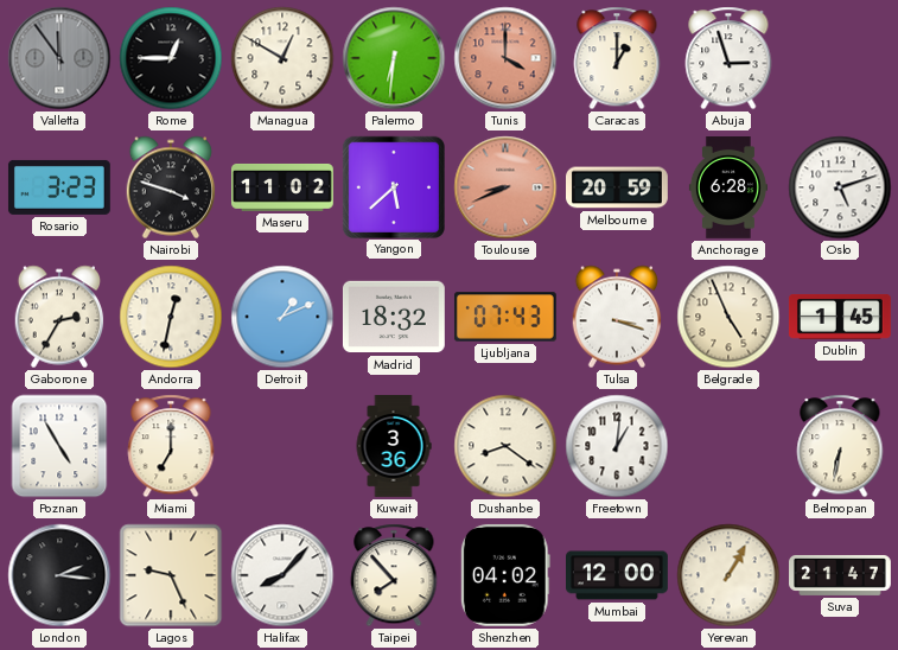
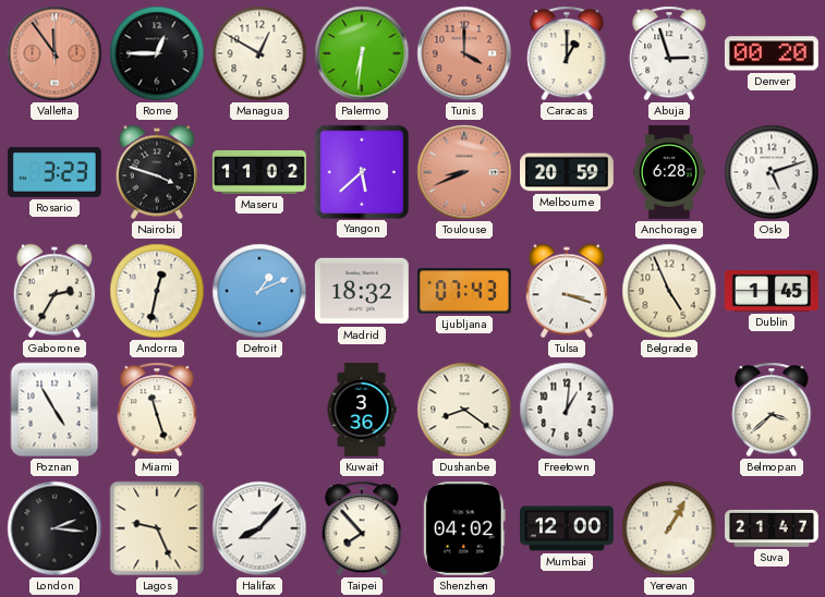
Valletta dial: grey -> salmon (54, 53)
Denver: none -> 00:20 (772, 53)
Miami: 7:00 -> 11:27 (157, 410)
Belmopan: 6:32 -> 3:38 (772, 410)
